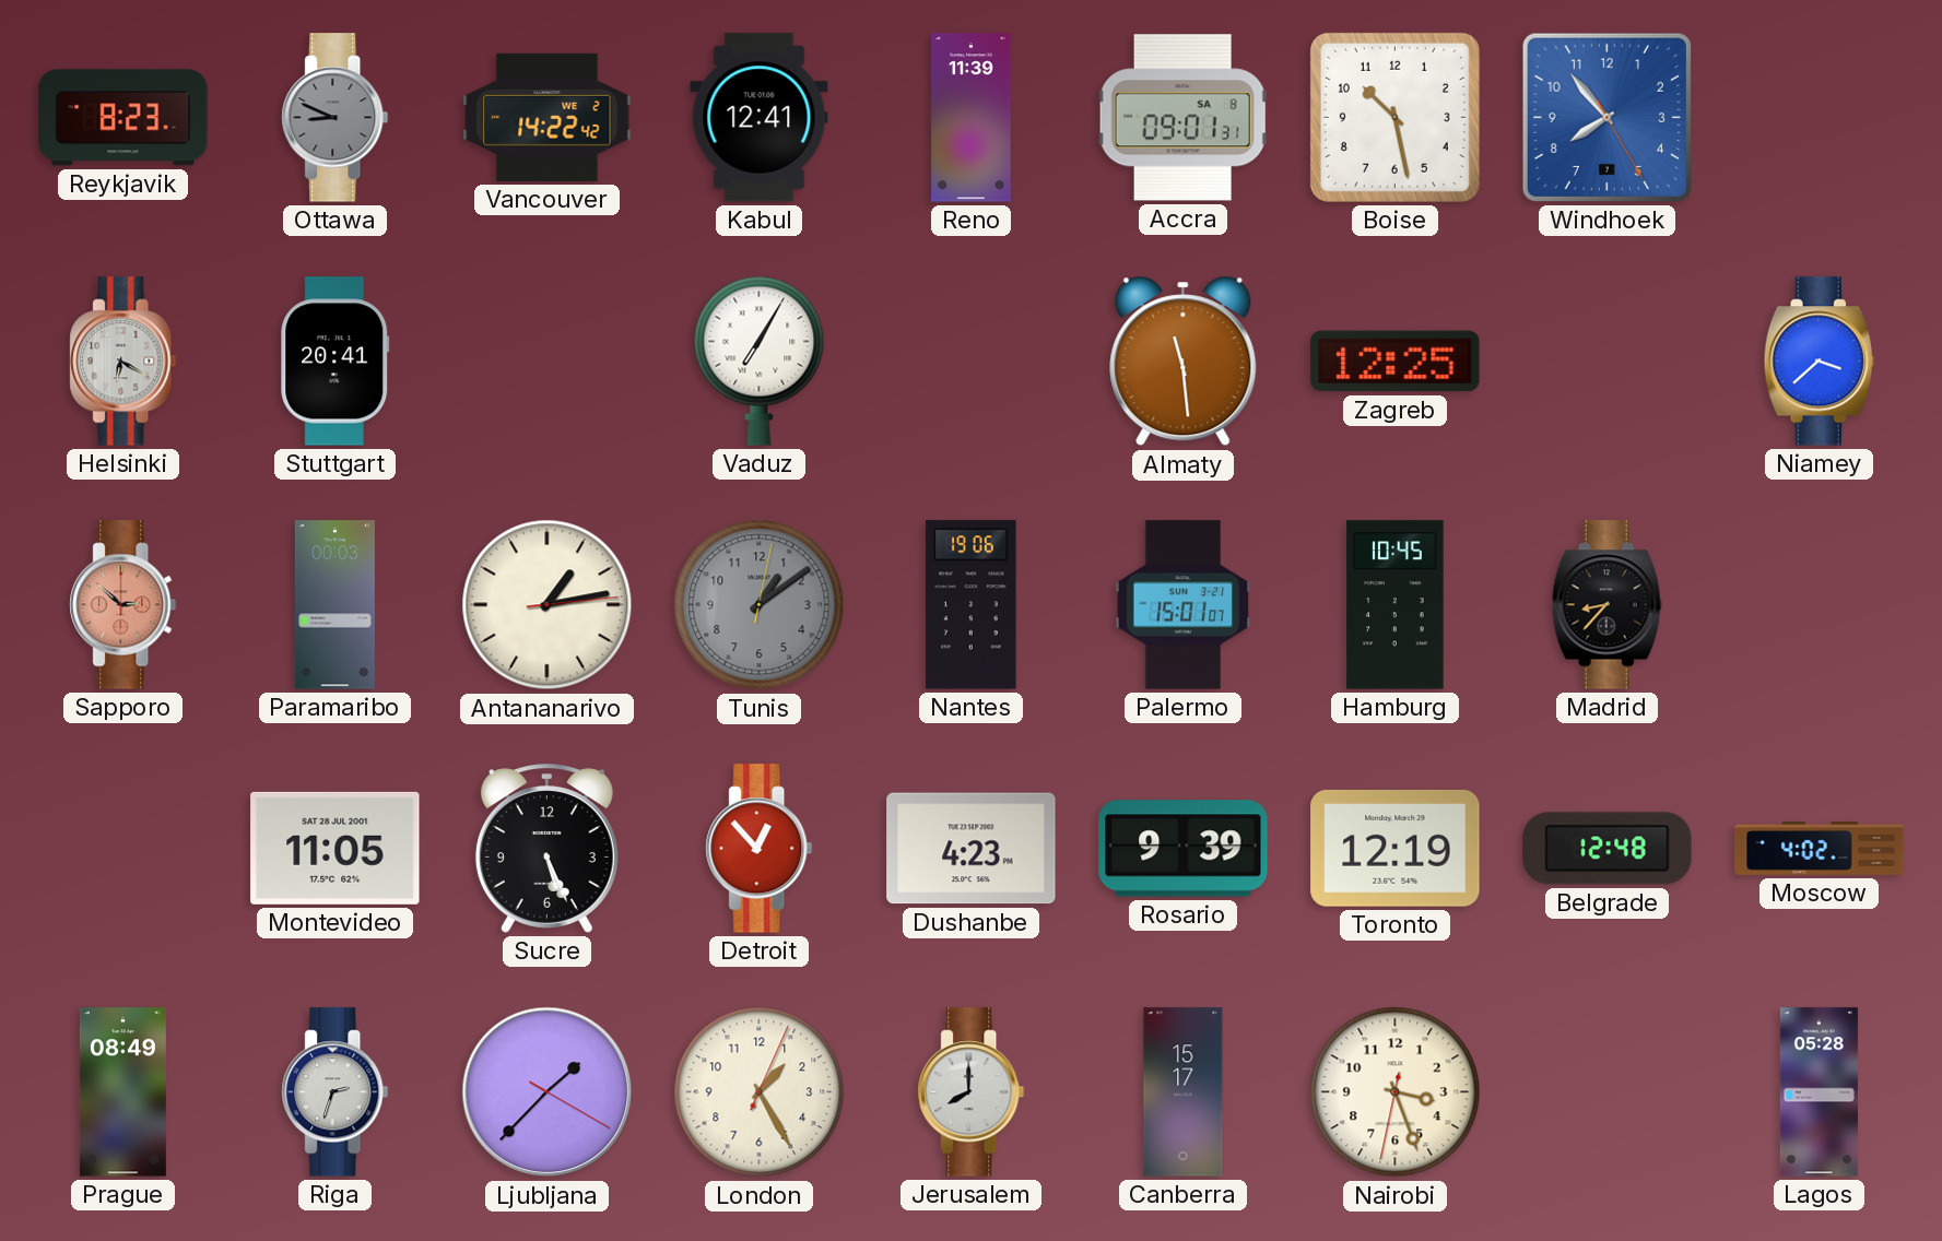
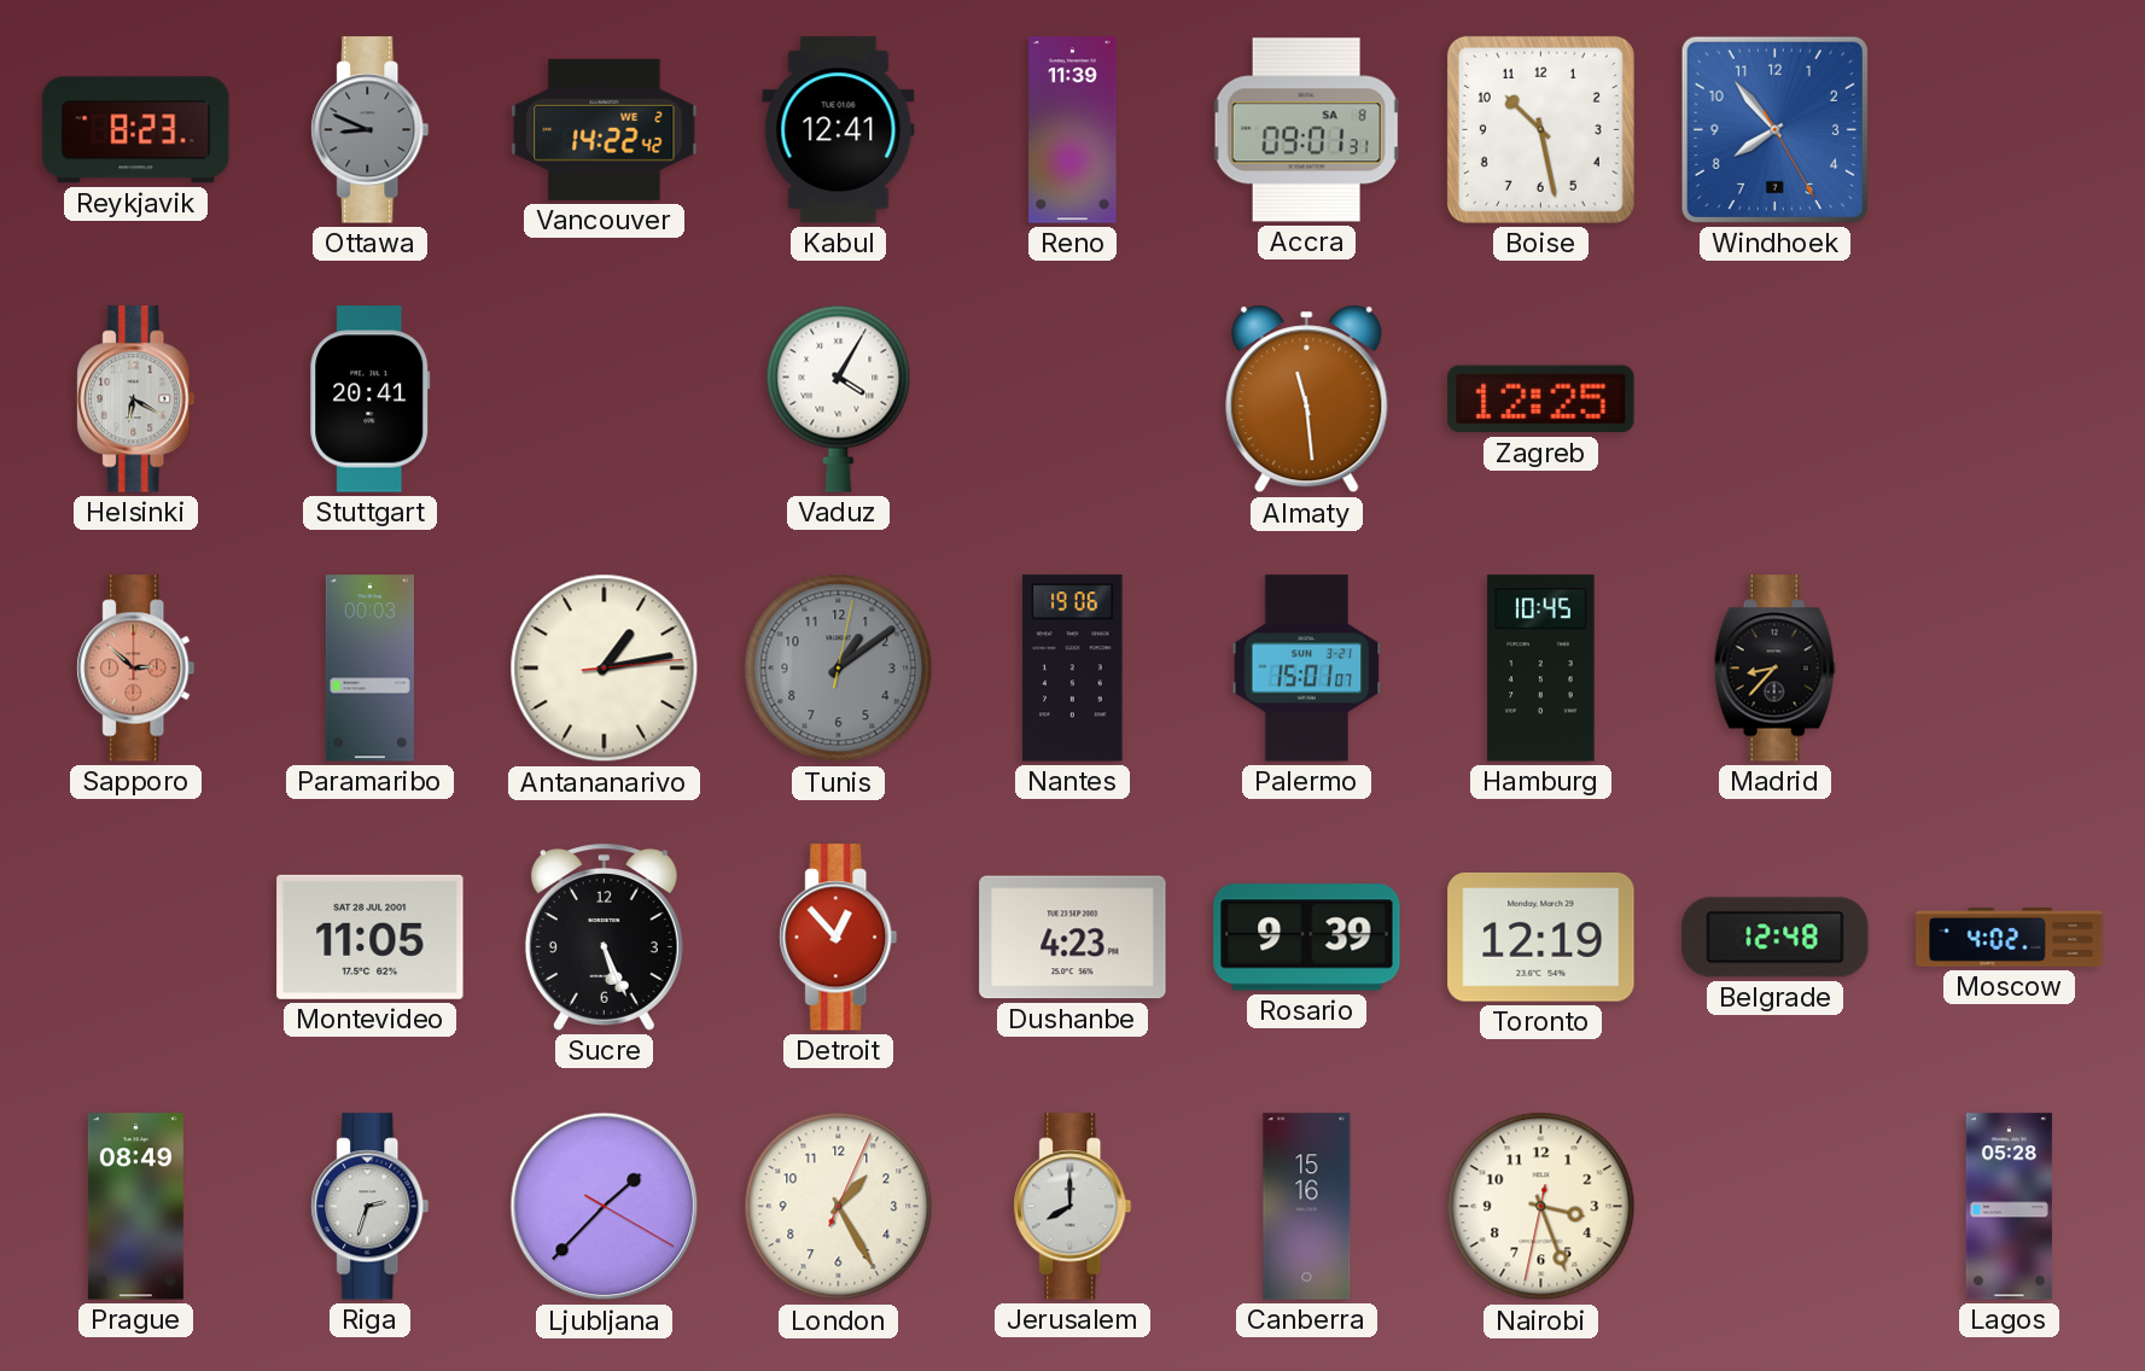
Vaduz: 7:05 -> 4:05 (839, 398)
Niamey: 3:38 -> none (1819, 362)
Canberra: 15:17 -> 15:16 (1307, 1207)
